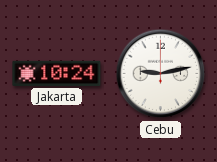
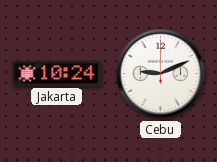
Cebu: 9:13 -> 9:11 (161, 74)
